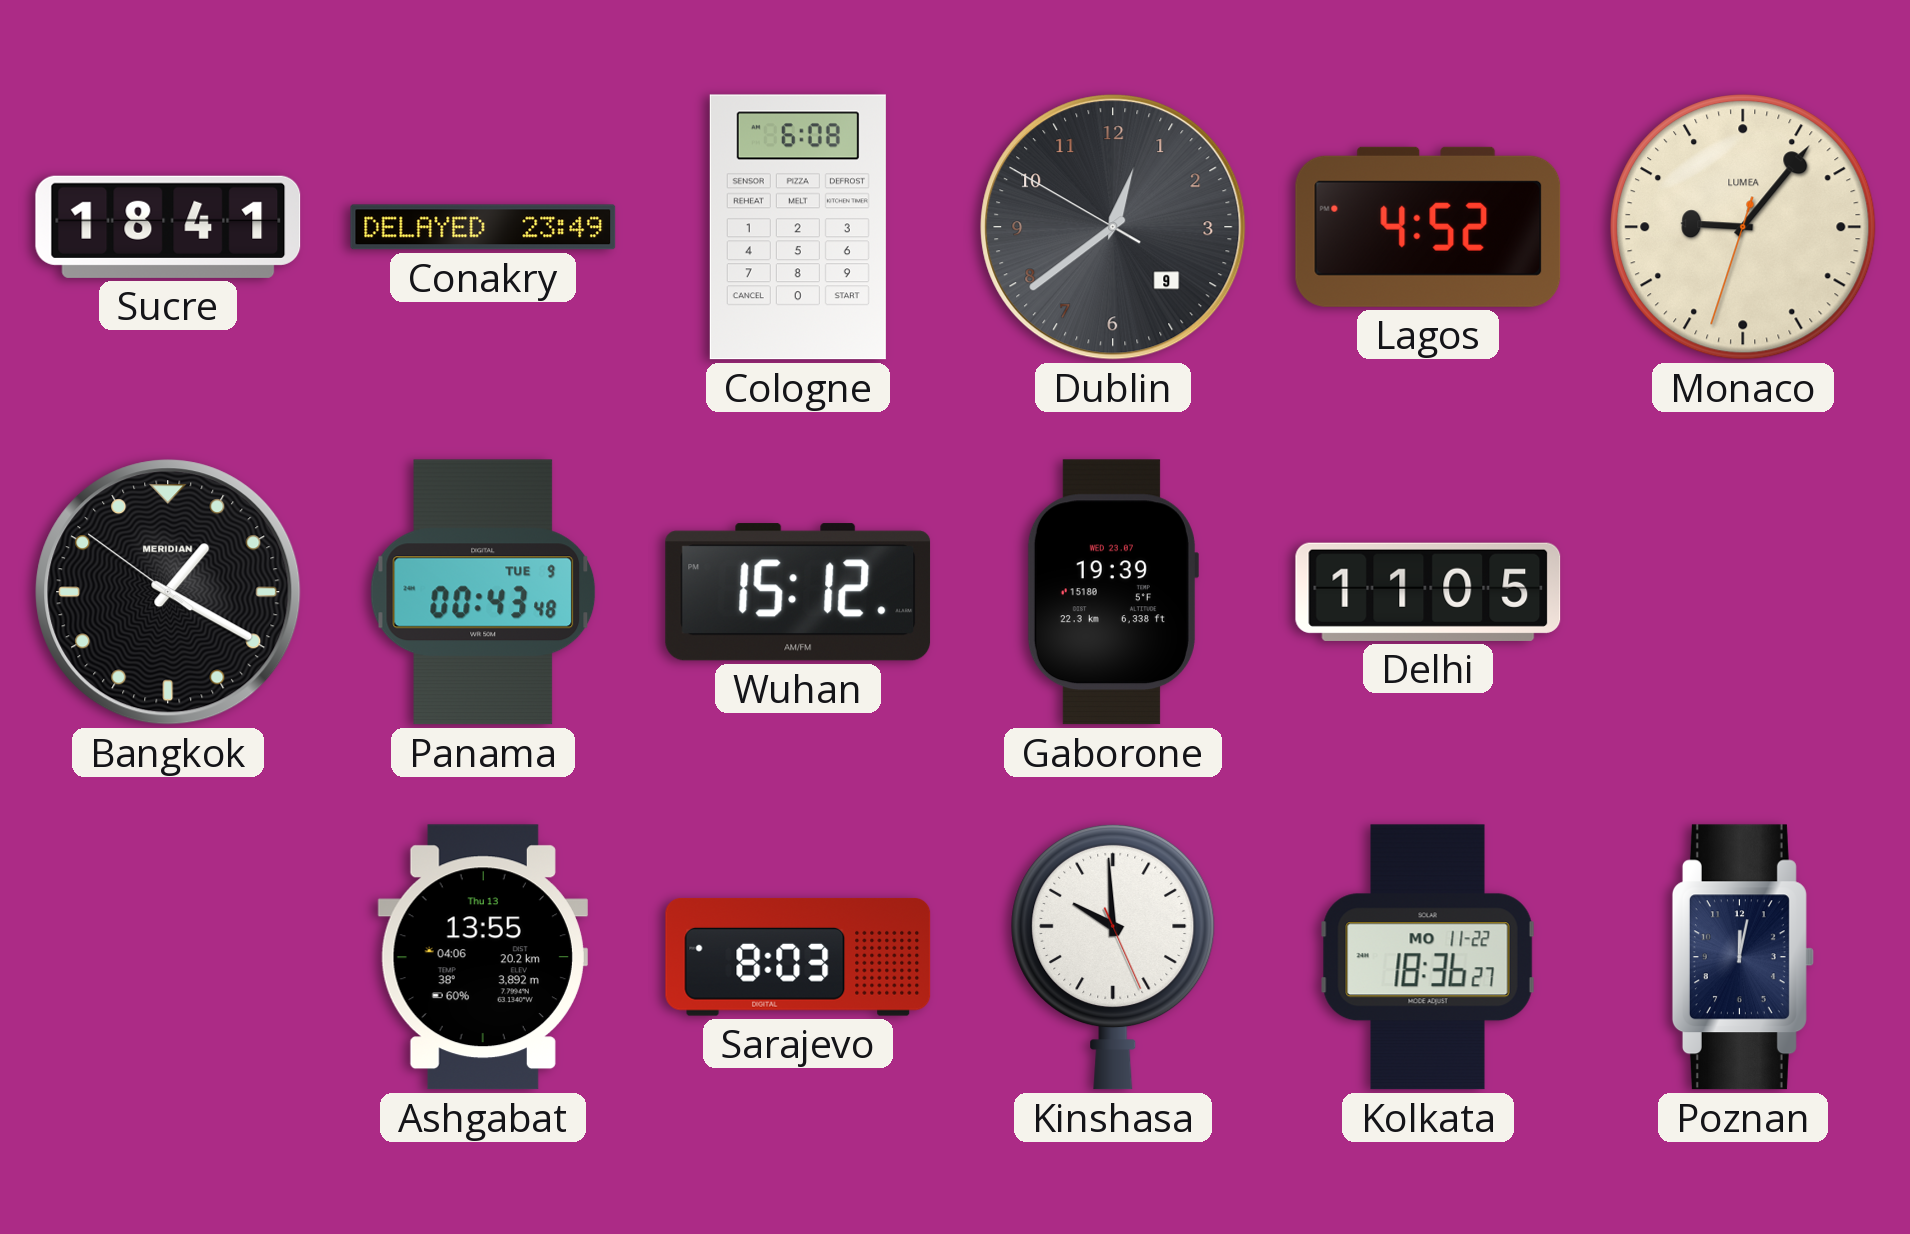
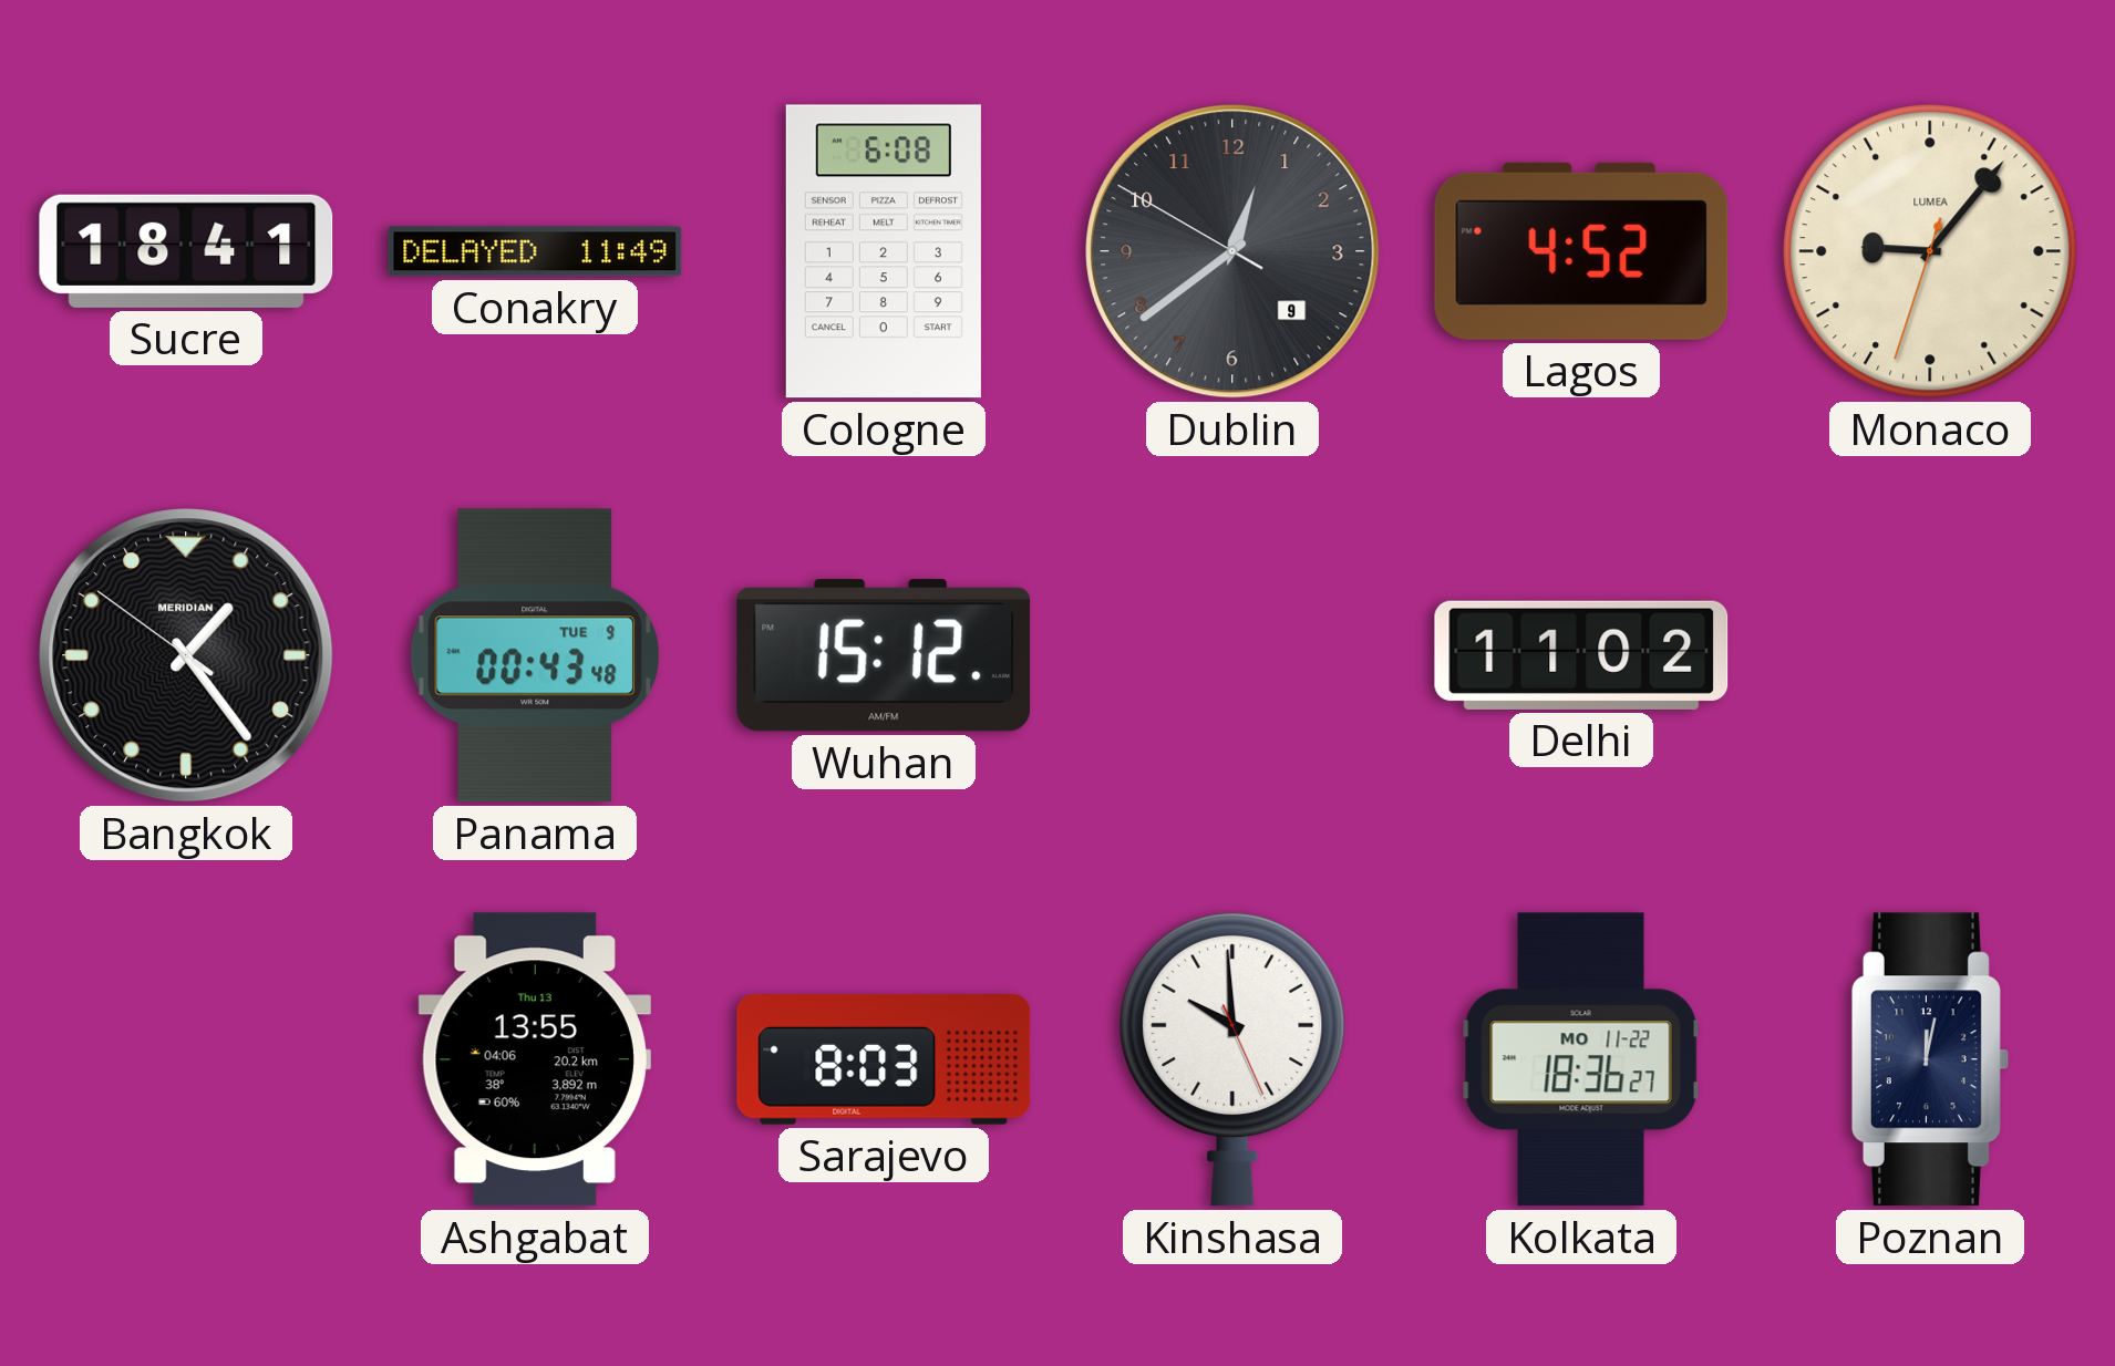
Conakry: 23:49 -> 11:49 (535, 251)
Bangkok: 1:19 -> 1:23 (186, 655)
Gaborone: 19:39 -> none (1112, 592)
Delhi: 11:05 -> 11:02 (1581, 655)
